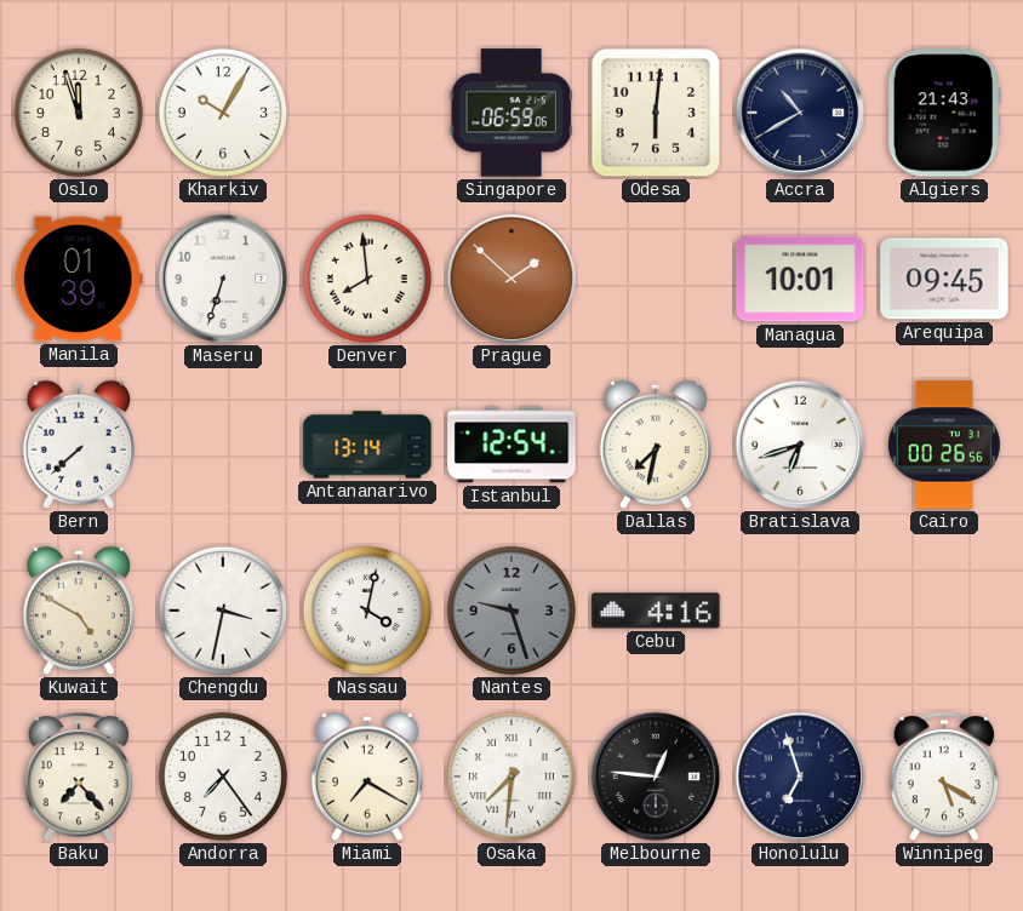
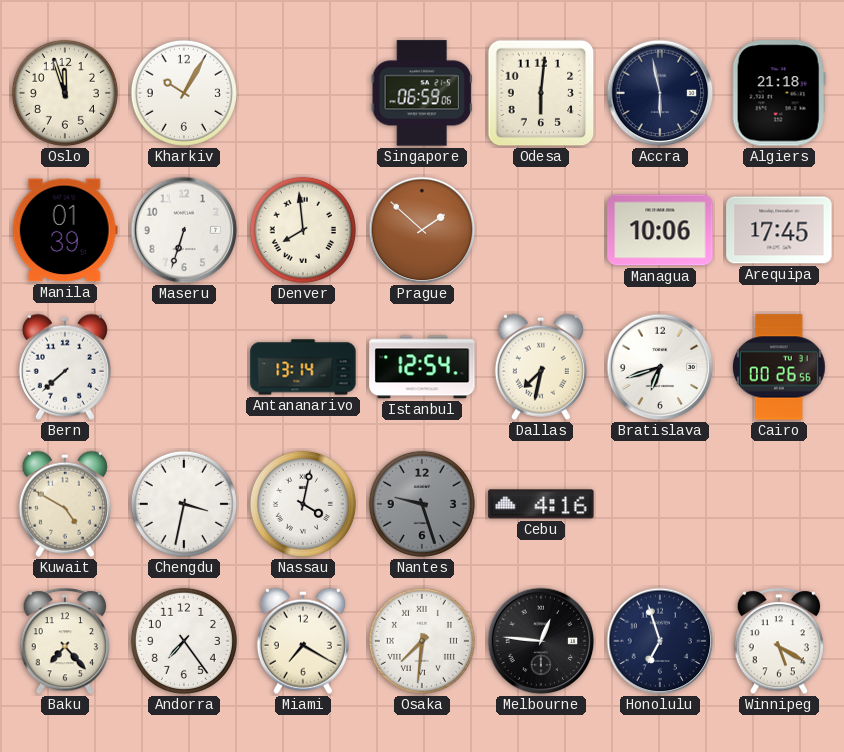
Accra: 10:40 -> 5:58 (660, 93)
Algiers: 21:43 -> 21:18 (779, 93)
Managua: 10:01 -> 10:06 (660, 230)
Arequipa: 09:45 -> 17:45 (779, 230)
